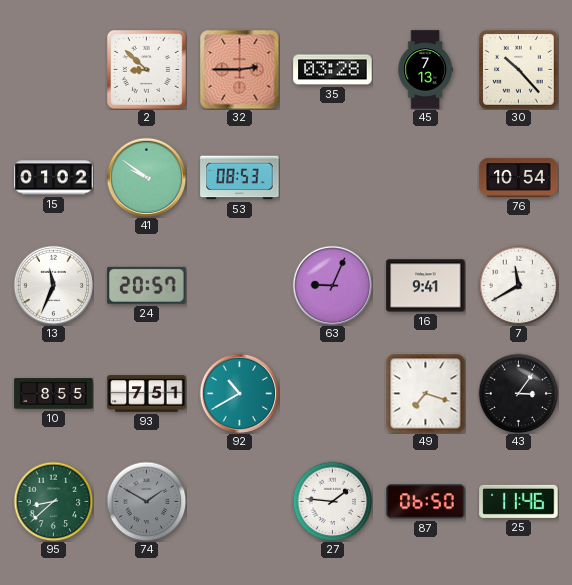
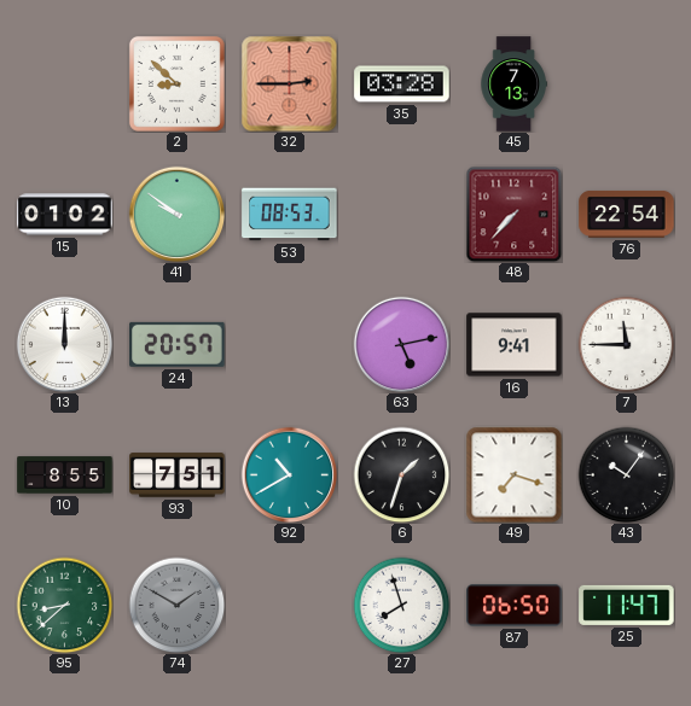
30: 10:23 -> none (518, 69)
48: none -> 7:37 (513, 214)
76: 10:54 -> 22:54 (627, 214)
13: 11:34 -> 12:00 (64, 344)
63: 9:04 -> 5:13 (401, 344)
7: 11:40 -> 11:45 (626, 344)
6: none -> 1:33 (401, 474)
43: 3:06 -> 10:06 (626, 474)
27: 1:46 -> 7:57 (401, 605)
25: 11:46 -> 11:47 (627, 605)
